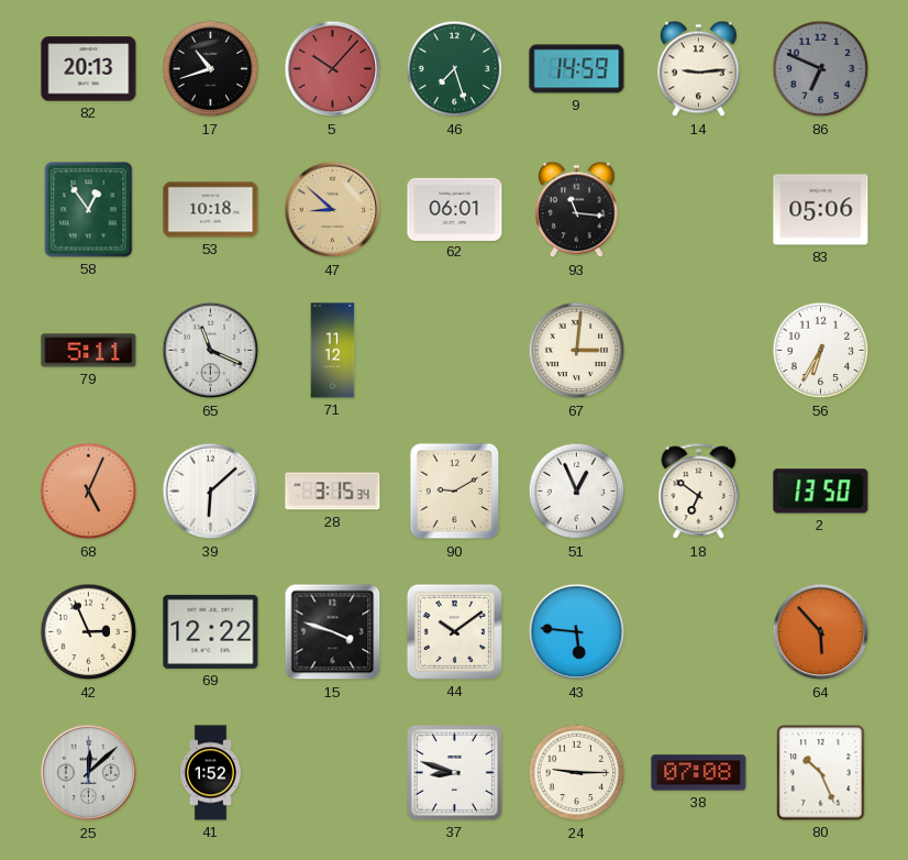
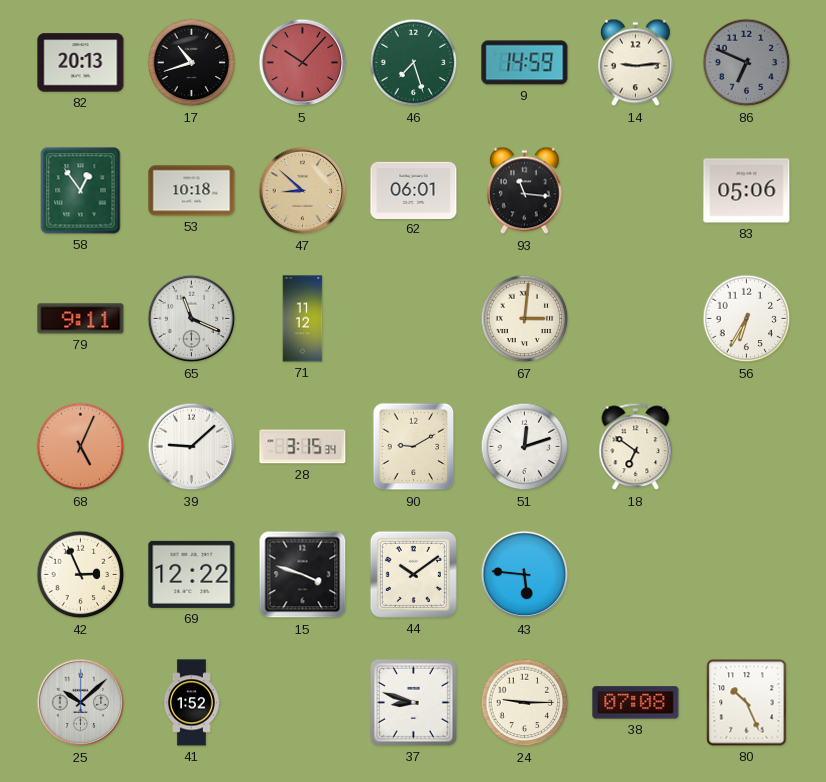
79: 5:11 -> 9:11 (81, 319)
39: 6:08 -> 9:08 (192, 447)
51: 12:56 -> 12:12 (525, 447)
2: 13:50 -> none (821, 492)
64: 5:53 -> none (821, 632)
25: 12:08 -> 10:08 (81, 703)
